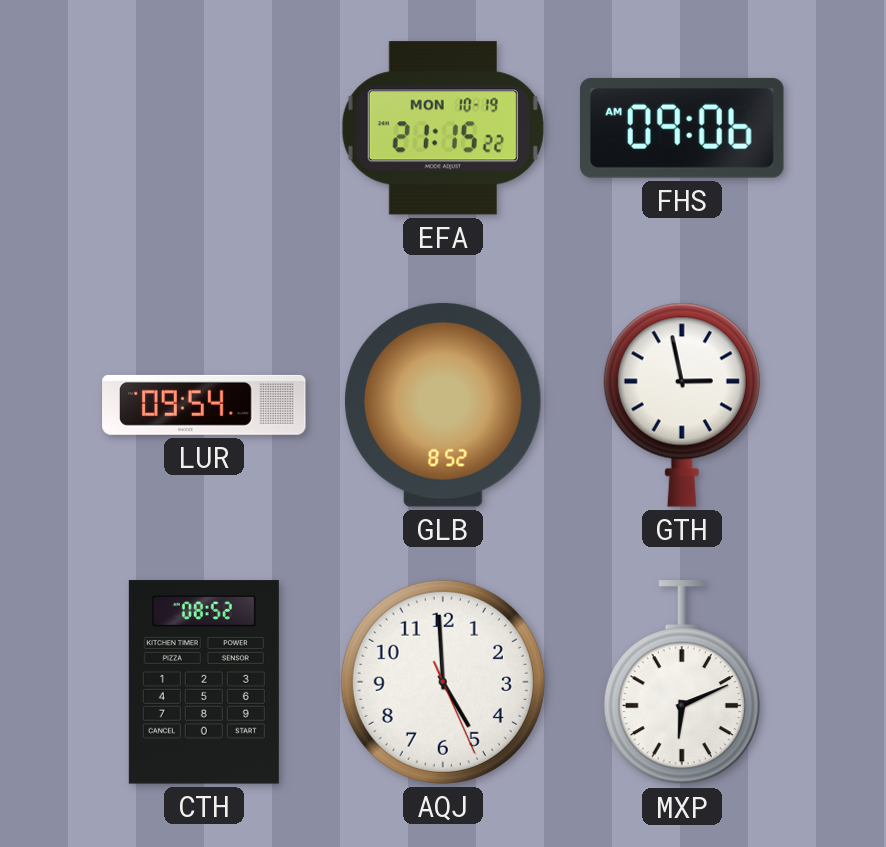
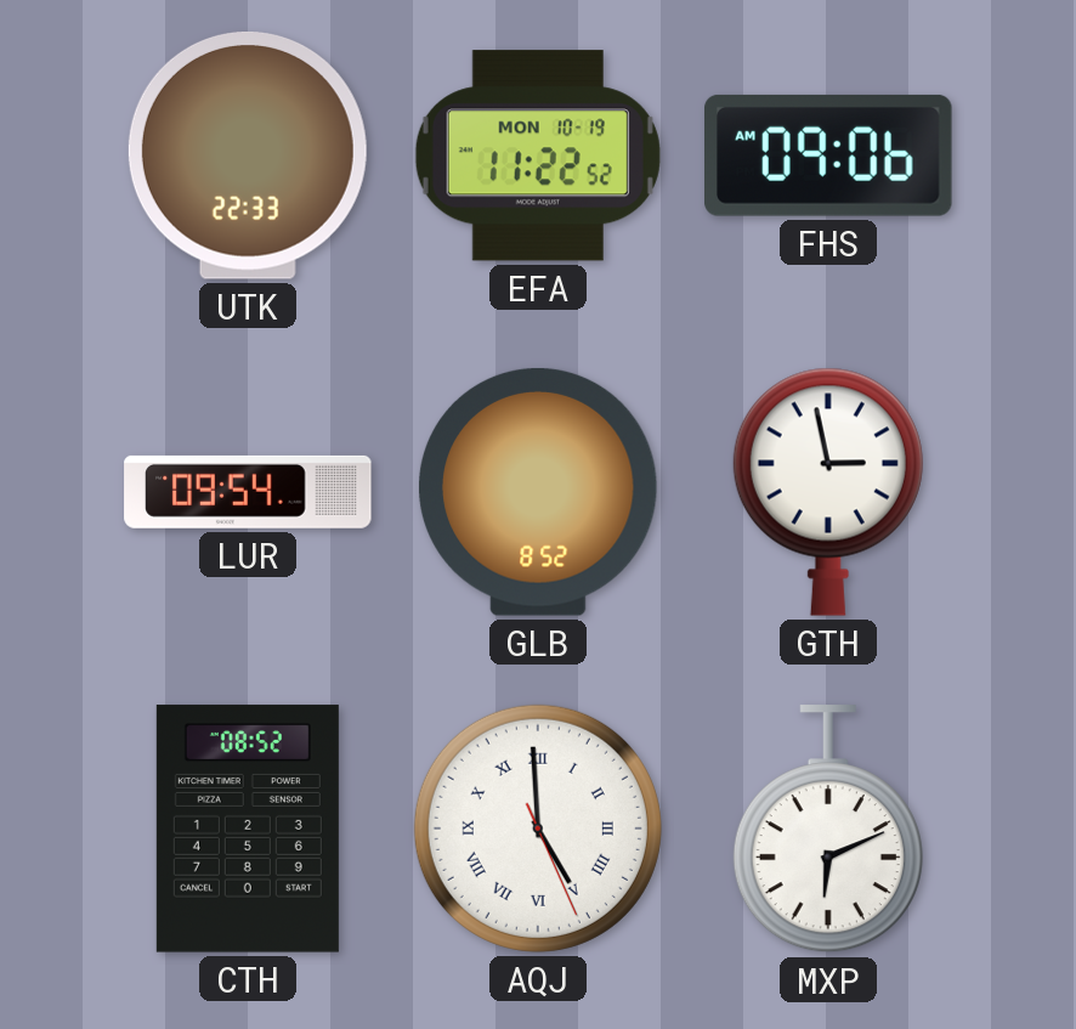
UTK: none -> 22:33 (248, 156)
EFA: 21:15 -> 11:22 (538, 156)
AQJ numerals: Arabic -> Roman (538, 829)
